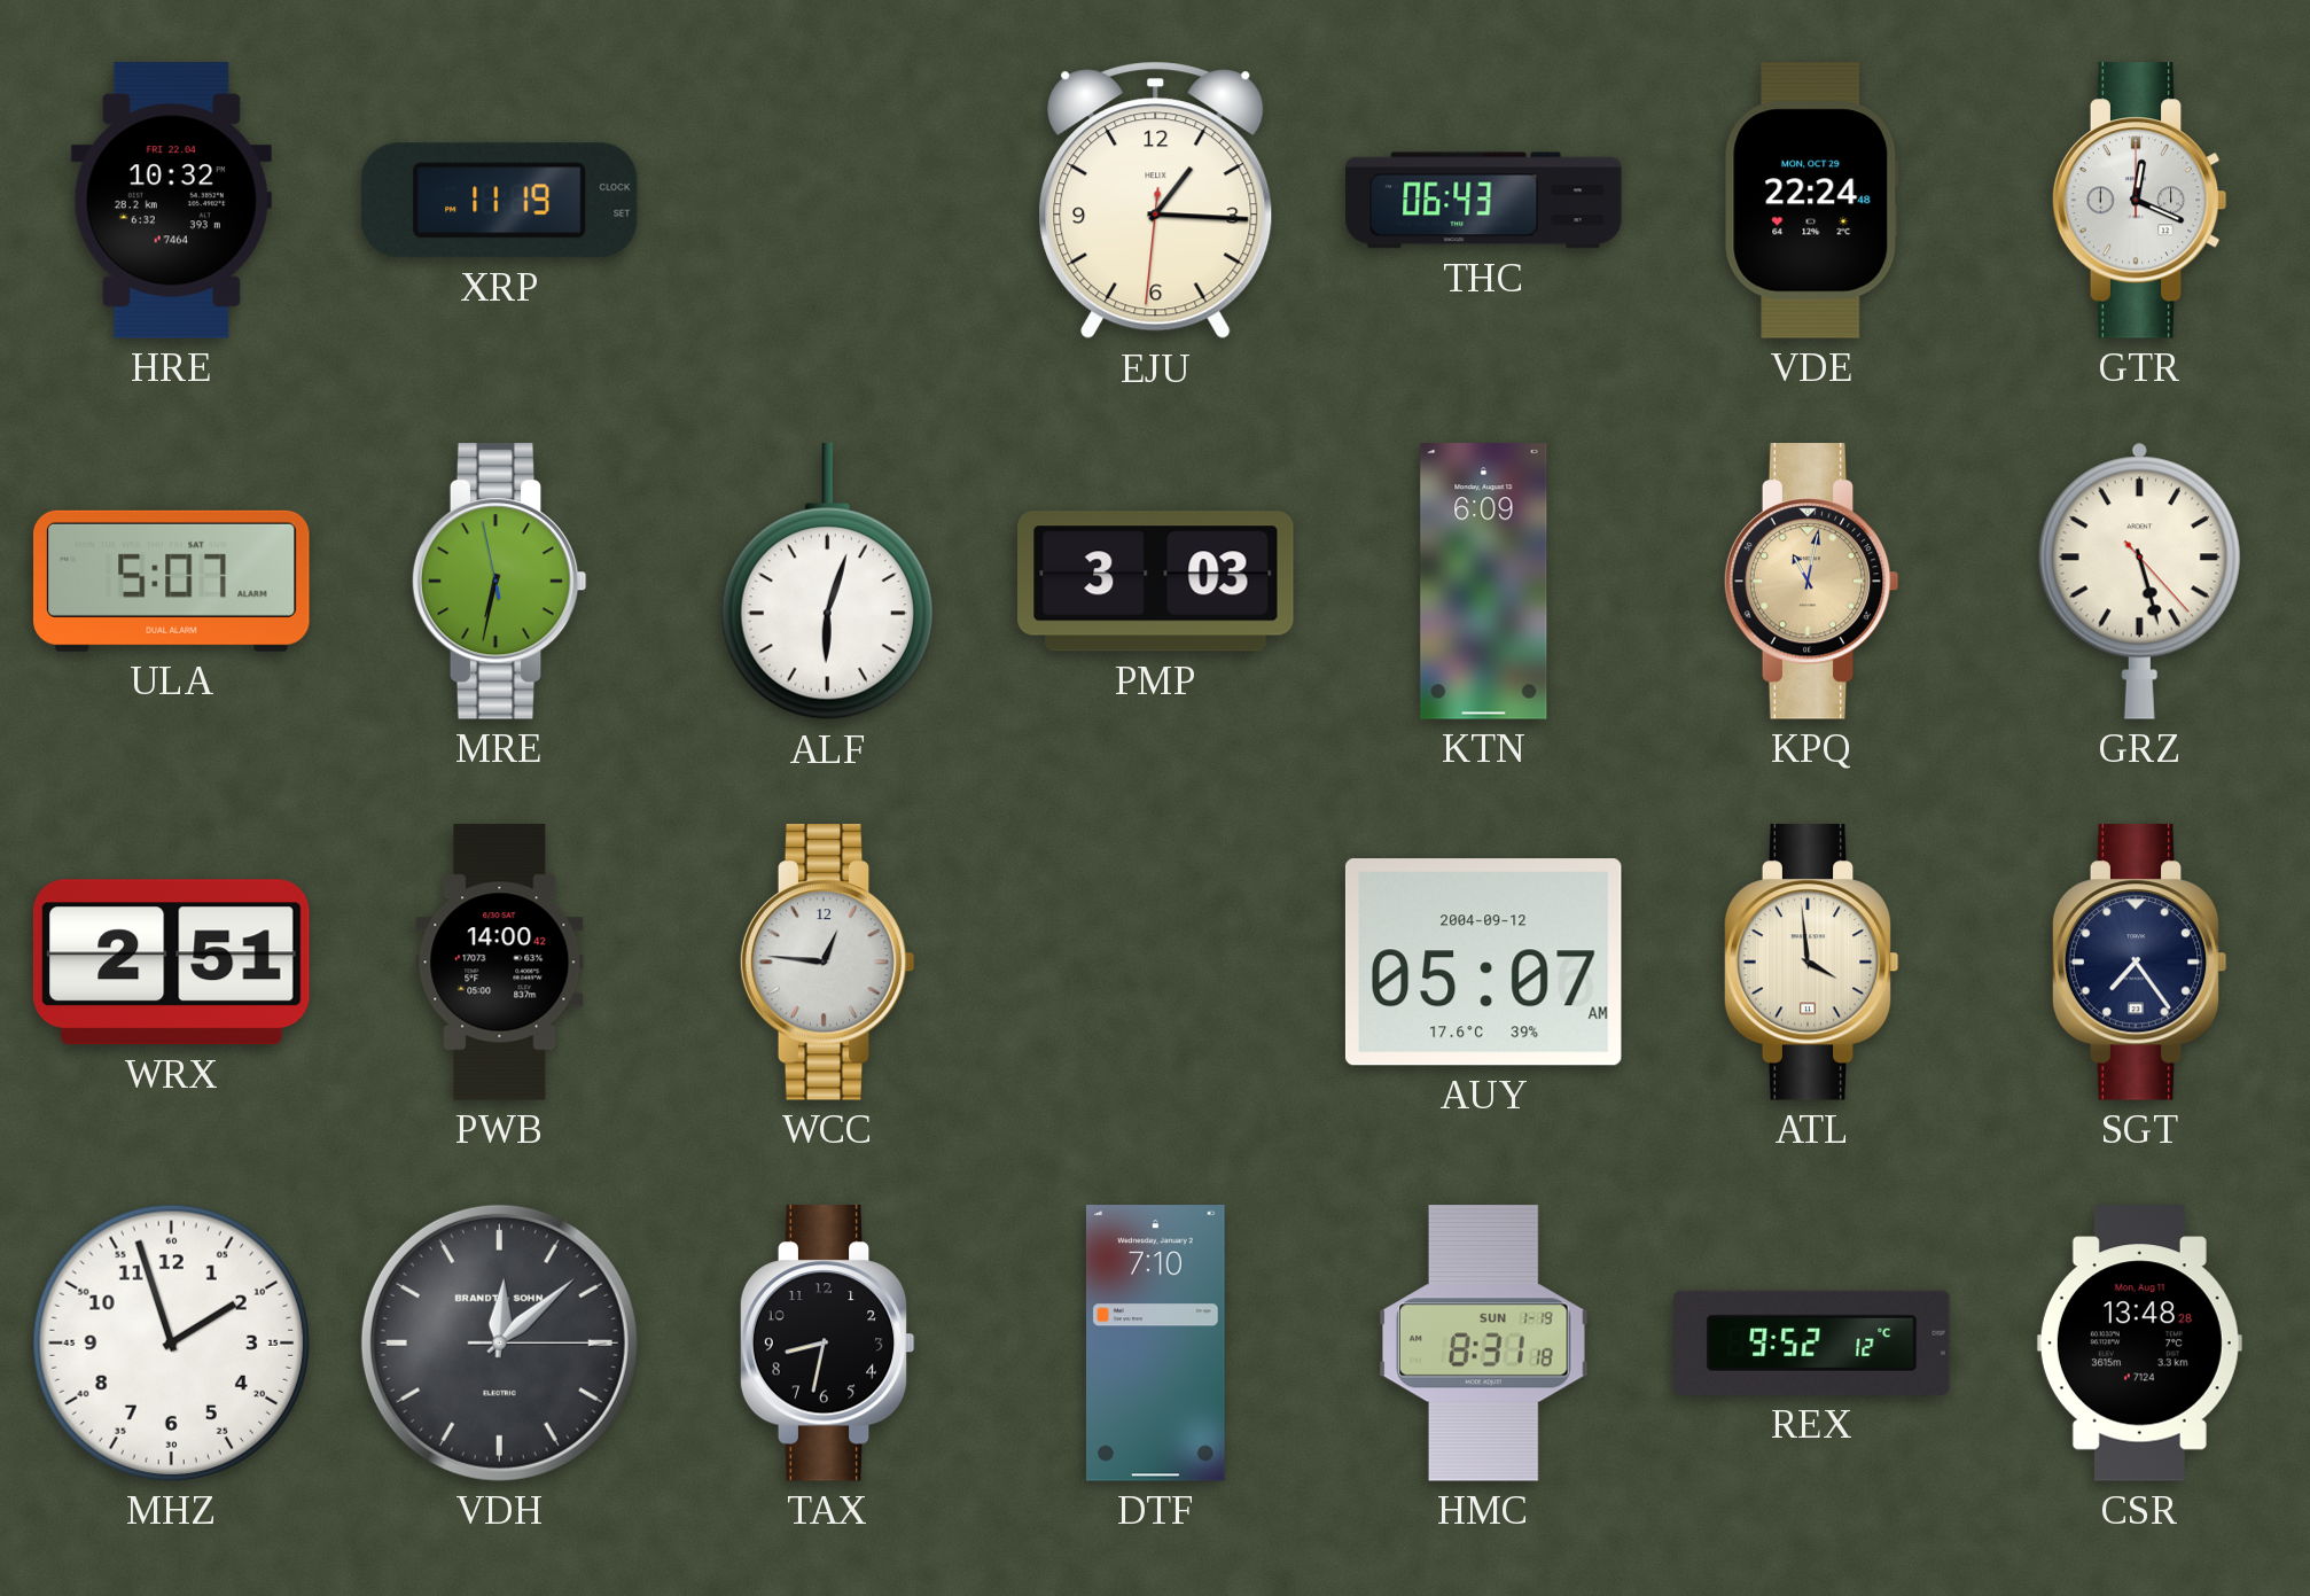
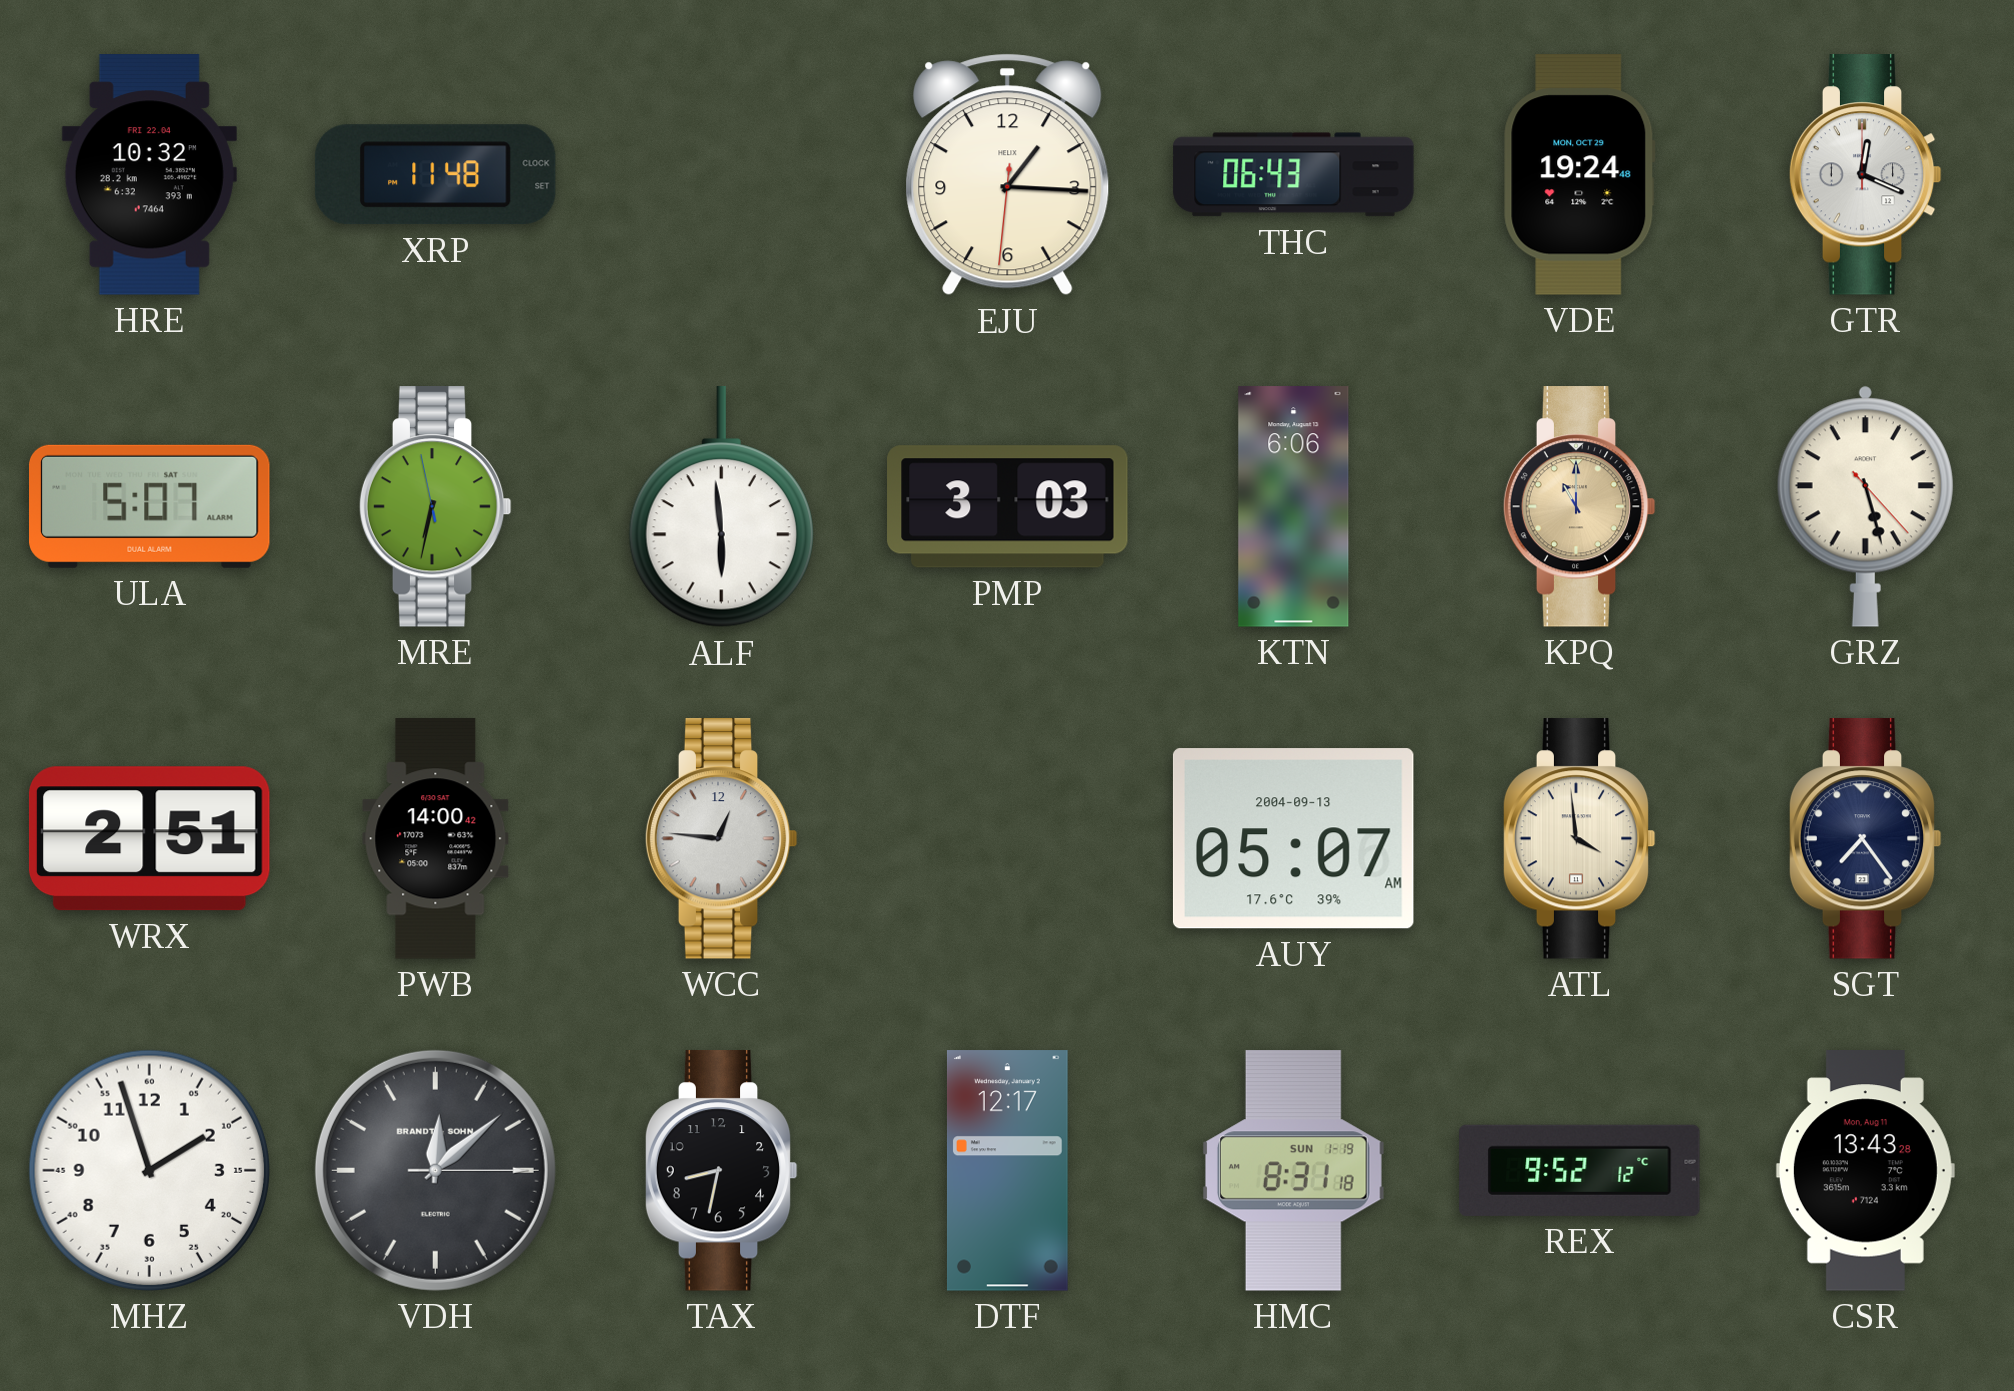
XRP: 11:19 -> 11:48 (435, 175)
VDE: 22:24 -> 19:24 (1580, 175)
ALF: 6:03 -> 5:59 (721, 508)
KTN: 6:09 -> 6:06 (1294, 507)
KPQ: 11:02 -> 11:00 (1579, 507)
AUY date: 2004-09-12 -> 2004-09-13 (1293, 839)
DTF: 7:10 -> 12:17 (1007, 1171)
CSR: 13:48 -> 13:43 (1865, 1171)
